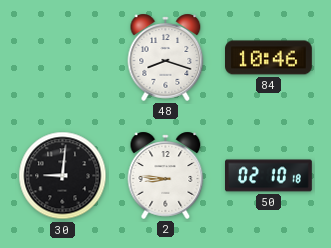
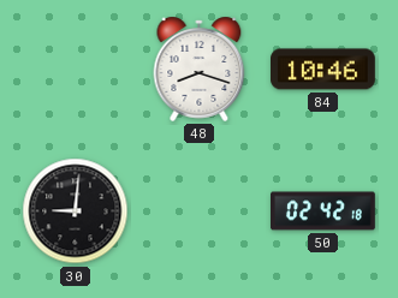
2: 8:46 -> none (166, 175)
50: 02:10 -> 02:42 (323, 211)
